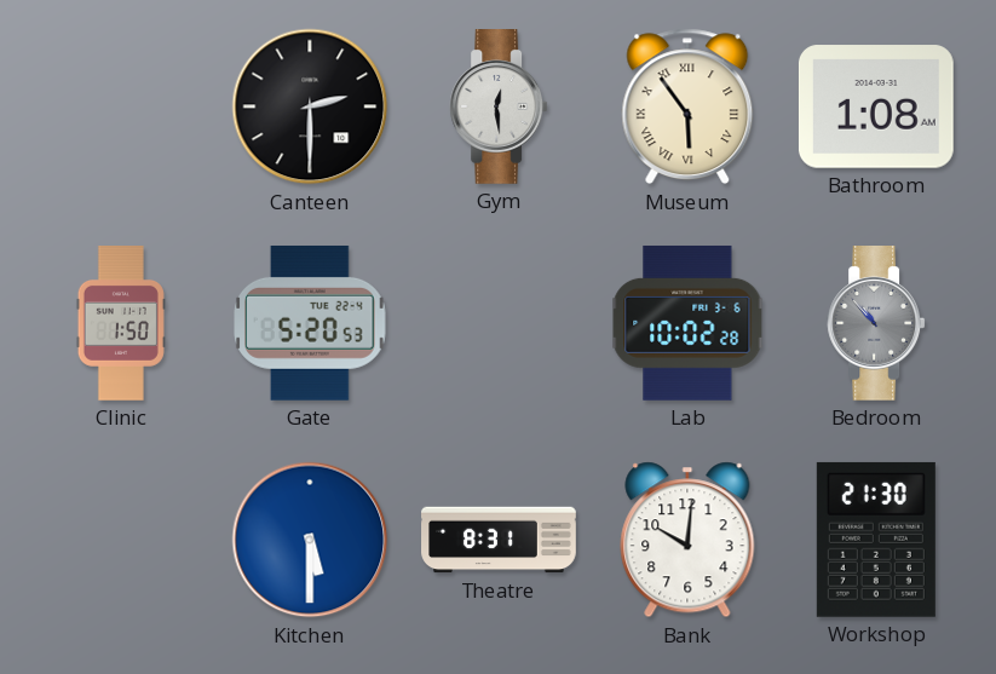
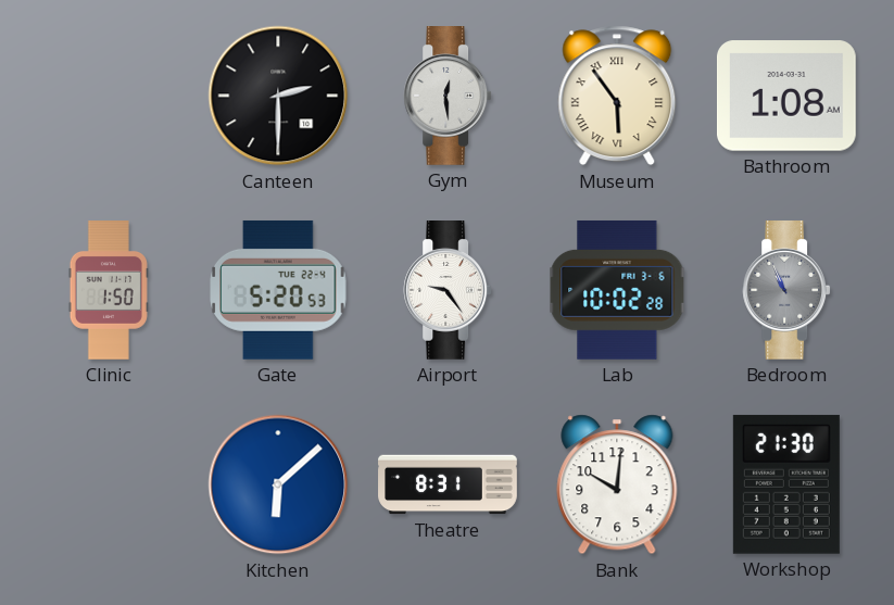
Airport: none -> 9:24 (448, 291)
Bedroom: 10:53 -> 10:56 (786, 291)
Kitchen: 5:30 -> 6:08 (278, 484)
